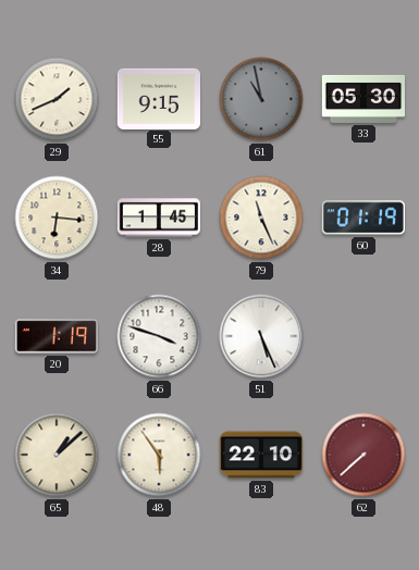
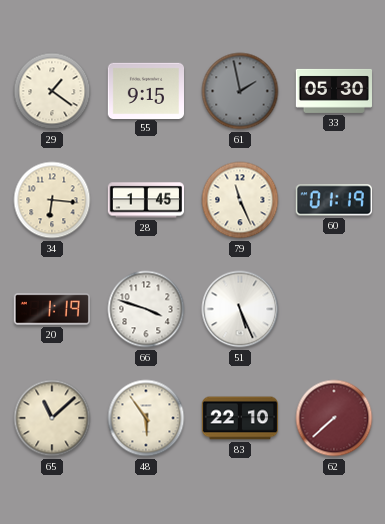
29: 1:41 -> 1:21 (52, 91)
61: 10:58 -> 1:58 (240, 91)
65: 1:08 -> 11:08 (52, 418)
